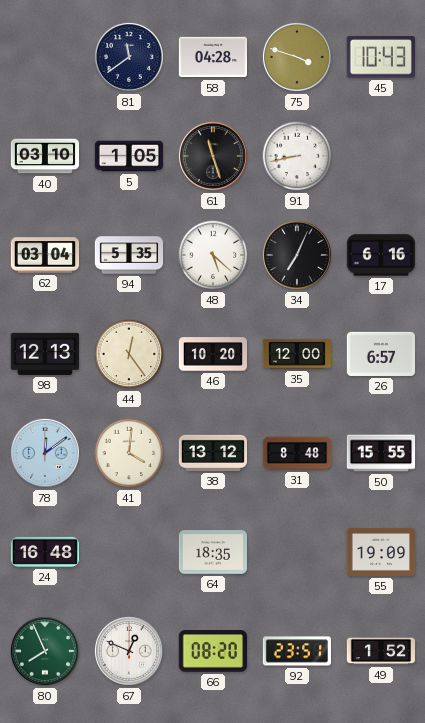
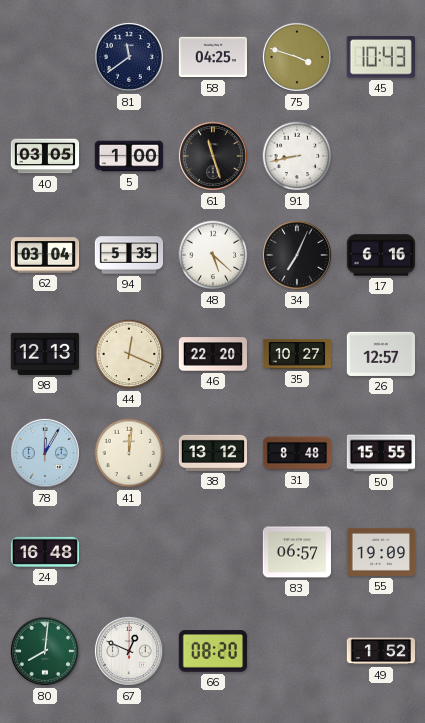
58: 04:28 -> 04:25 (212, 57)
40: 03:10 -> 03:05 (45, 156)
5: 1:05 -> 1:00 (129, 156)
44: 12:24 -> 12:19 (129, 354)
46: 10:20 -> 22:20 (213, 354)
35: 12:00 -> 10:27 (296, 354)
26: 6:57 -> 12:57 (381, 354)
78: 12:09 -> 12:05 (45, 453)
41: 4:01 -> 12:01 (129, 453)
64: 18:35 -> none (213, 552)
83: none -> 06:57 (296, 552)
80: 7:56 -> 8:01 (45, 651)
92: 23:51 -> none (297, 651)
